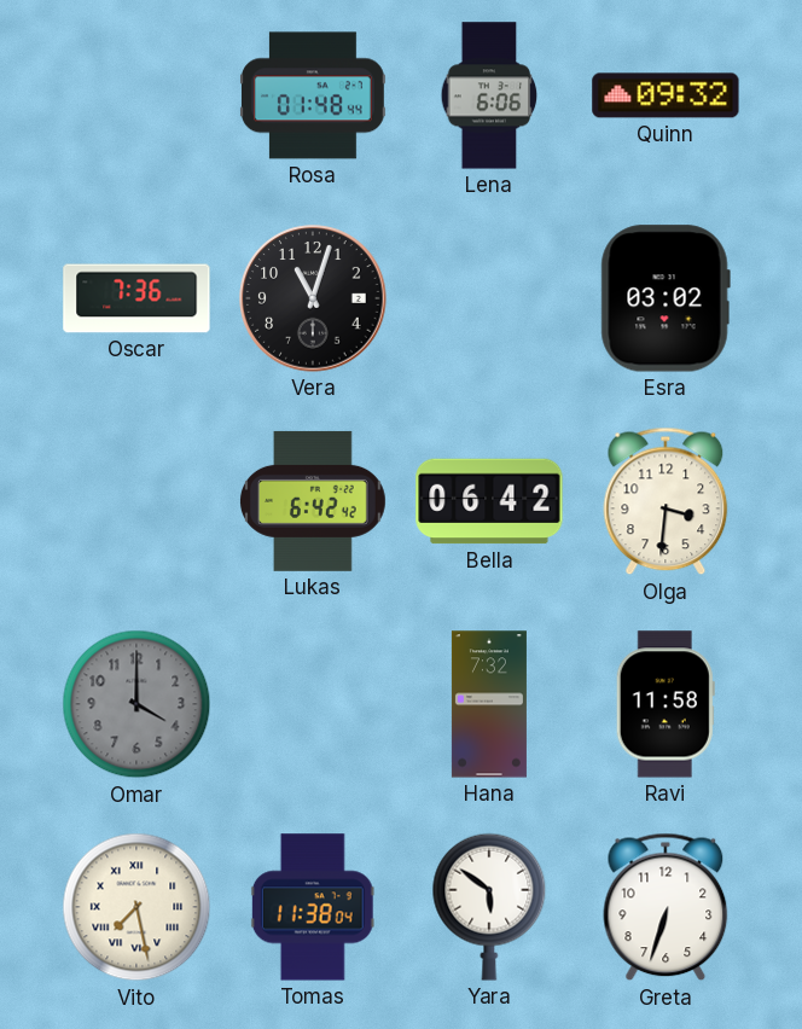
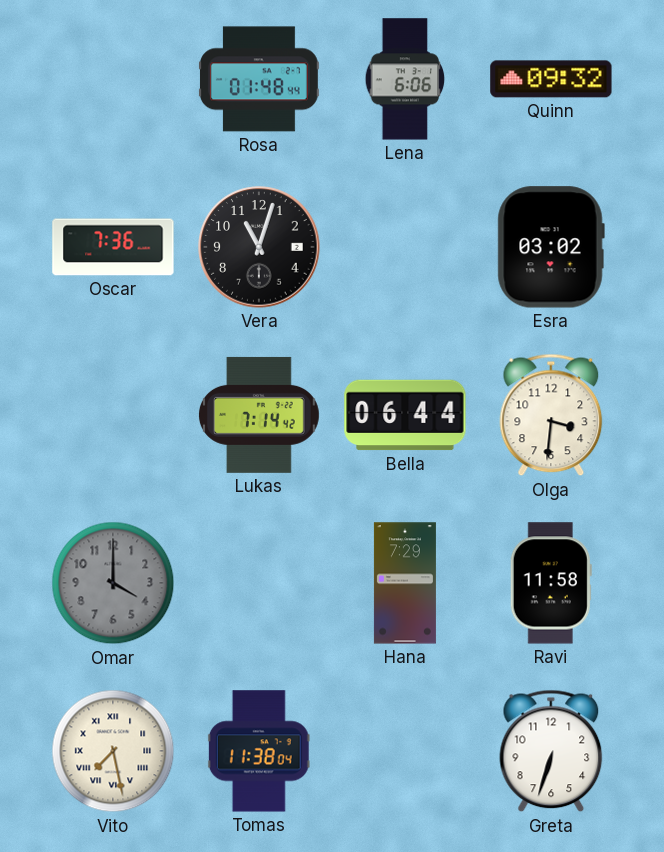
Lukas: 6:42 -> 7:14 (259, 415)
Bella: 06:42 -> 06:44 (405, 415)
Hana: 7:32 -> 7:29 (405, 583)
Yara: 5:51 -> none (489, 907)
